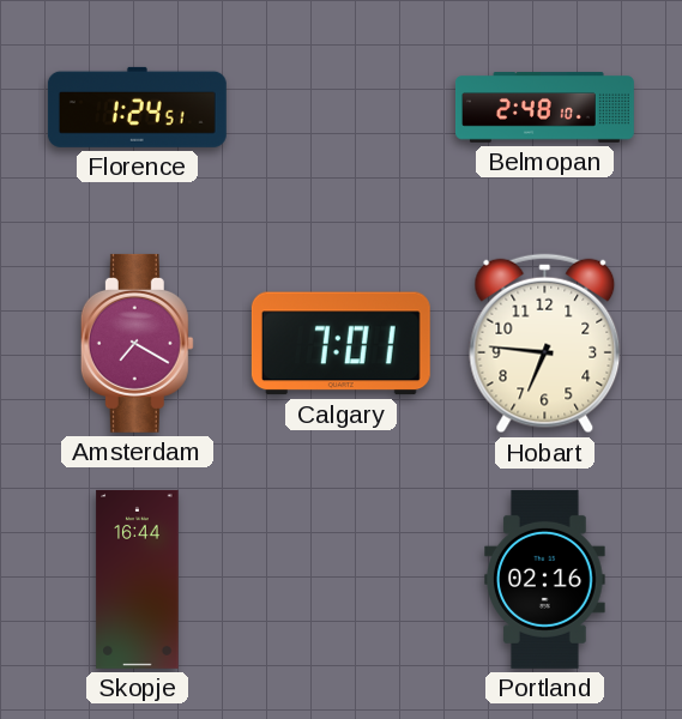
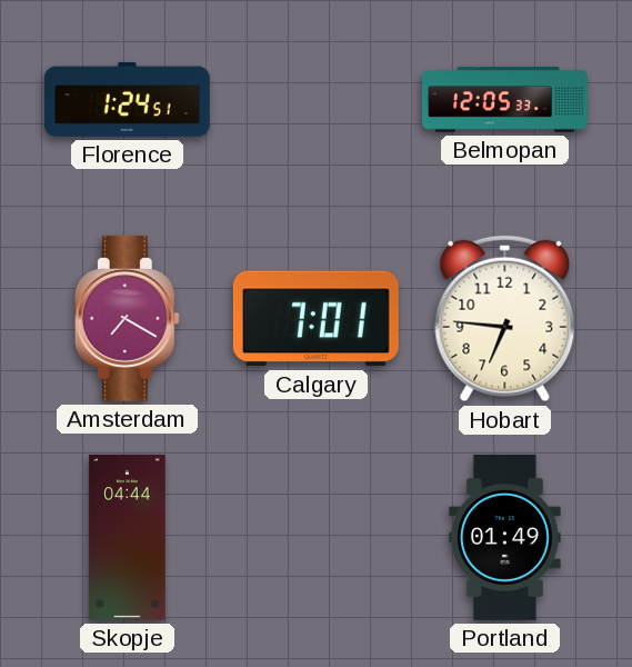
Belmopan: 2:48 -> 12:05 (504, 100)
Skopje: 16:44 -> 04:44 (128, 537)
Portland: 02:16 -> 01:49 (505, 537)
